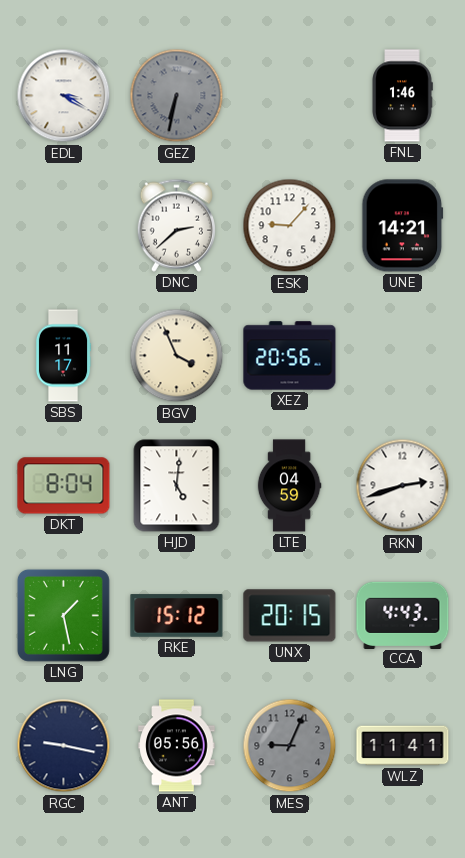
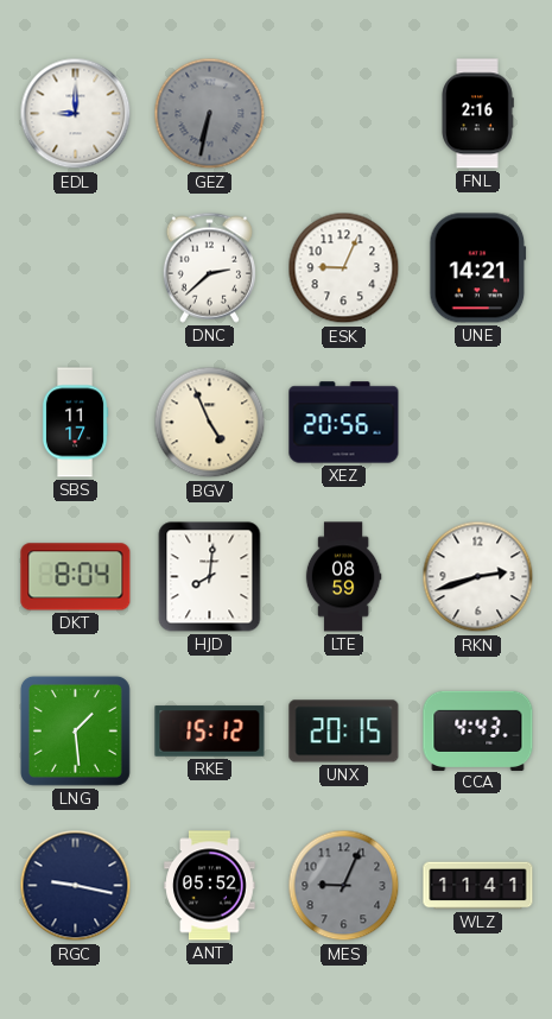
EDL: 3:20 -> 9:00 (76, 114)
FNL: 1:46 -> 2:16 (477, 114)
ESK: 9:07 -> 9:04 (344, 268)
BGV: 3:56 -> 4:56 (210, 423)
HJD: 5:01 -> 8:01 (210, 577)
LTE: 04:59 -> 08:59 (343, 577)
LNG: 1:28 -> 1:29 (75, 730)
ANT: 05:56 -> 05:52 (210, 886)
